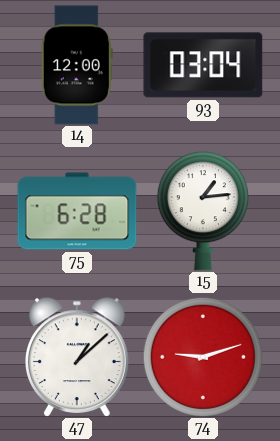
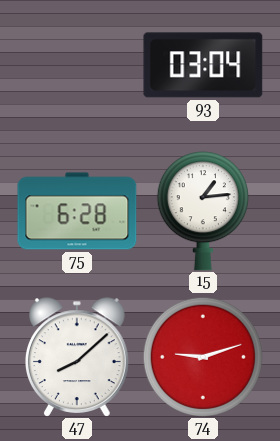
14: 12:00 -> none (77, 65)
47: 1:08 -> 8:08 (78, 357)
